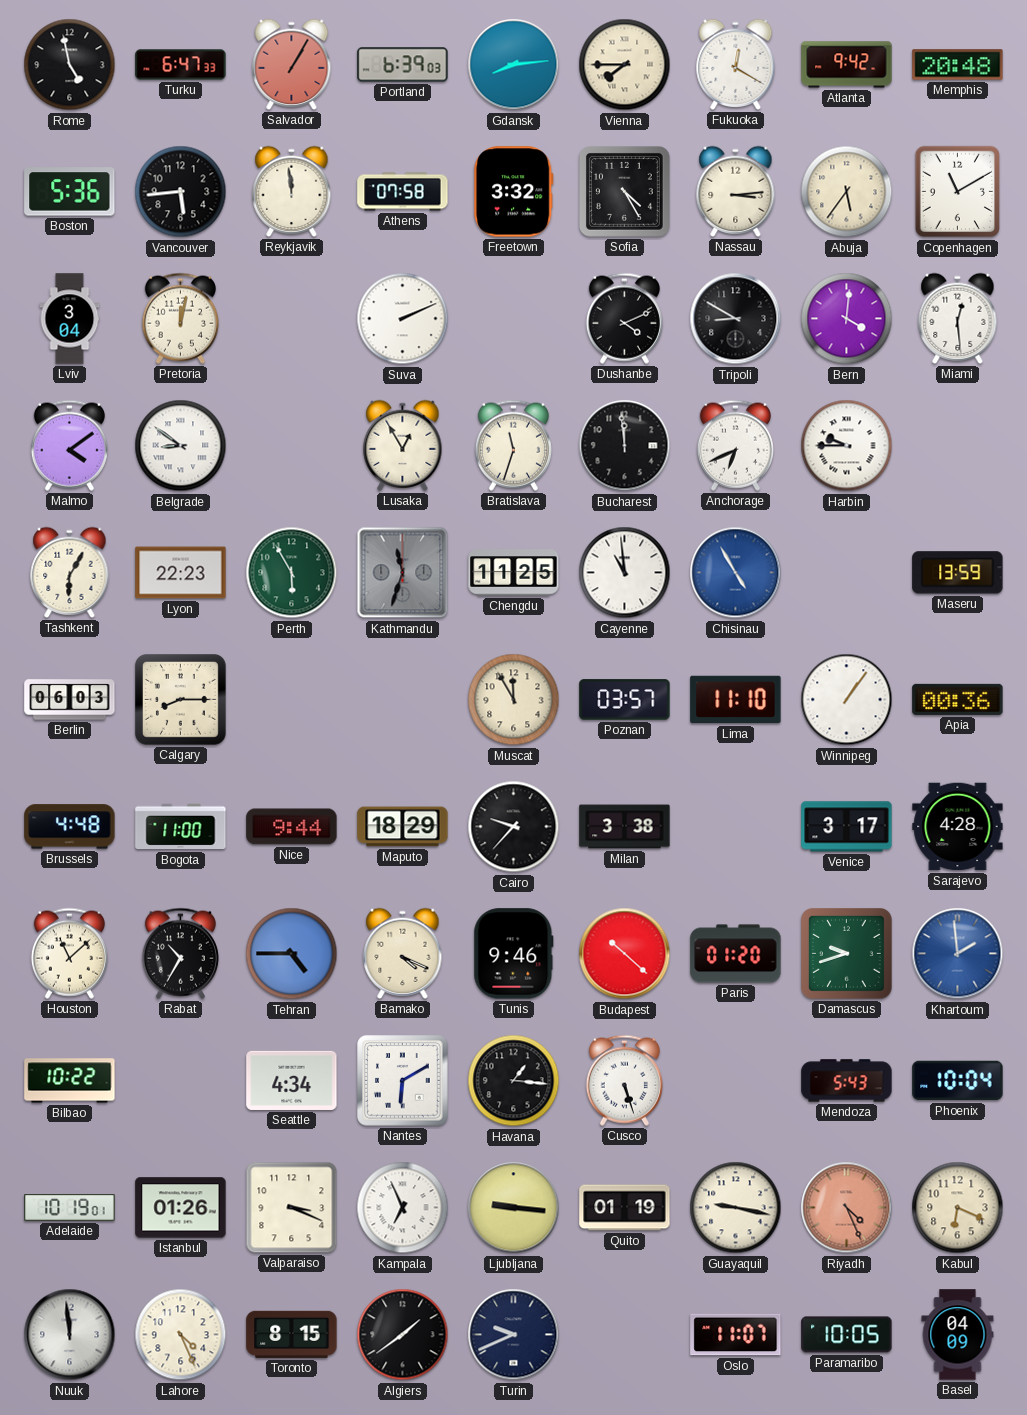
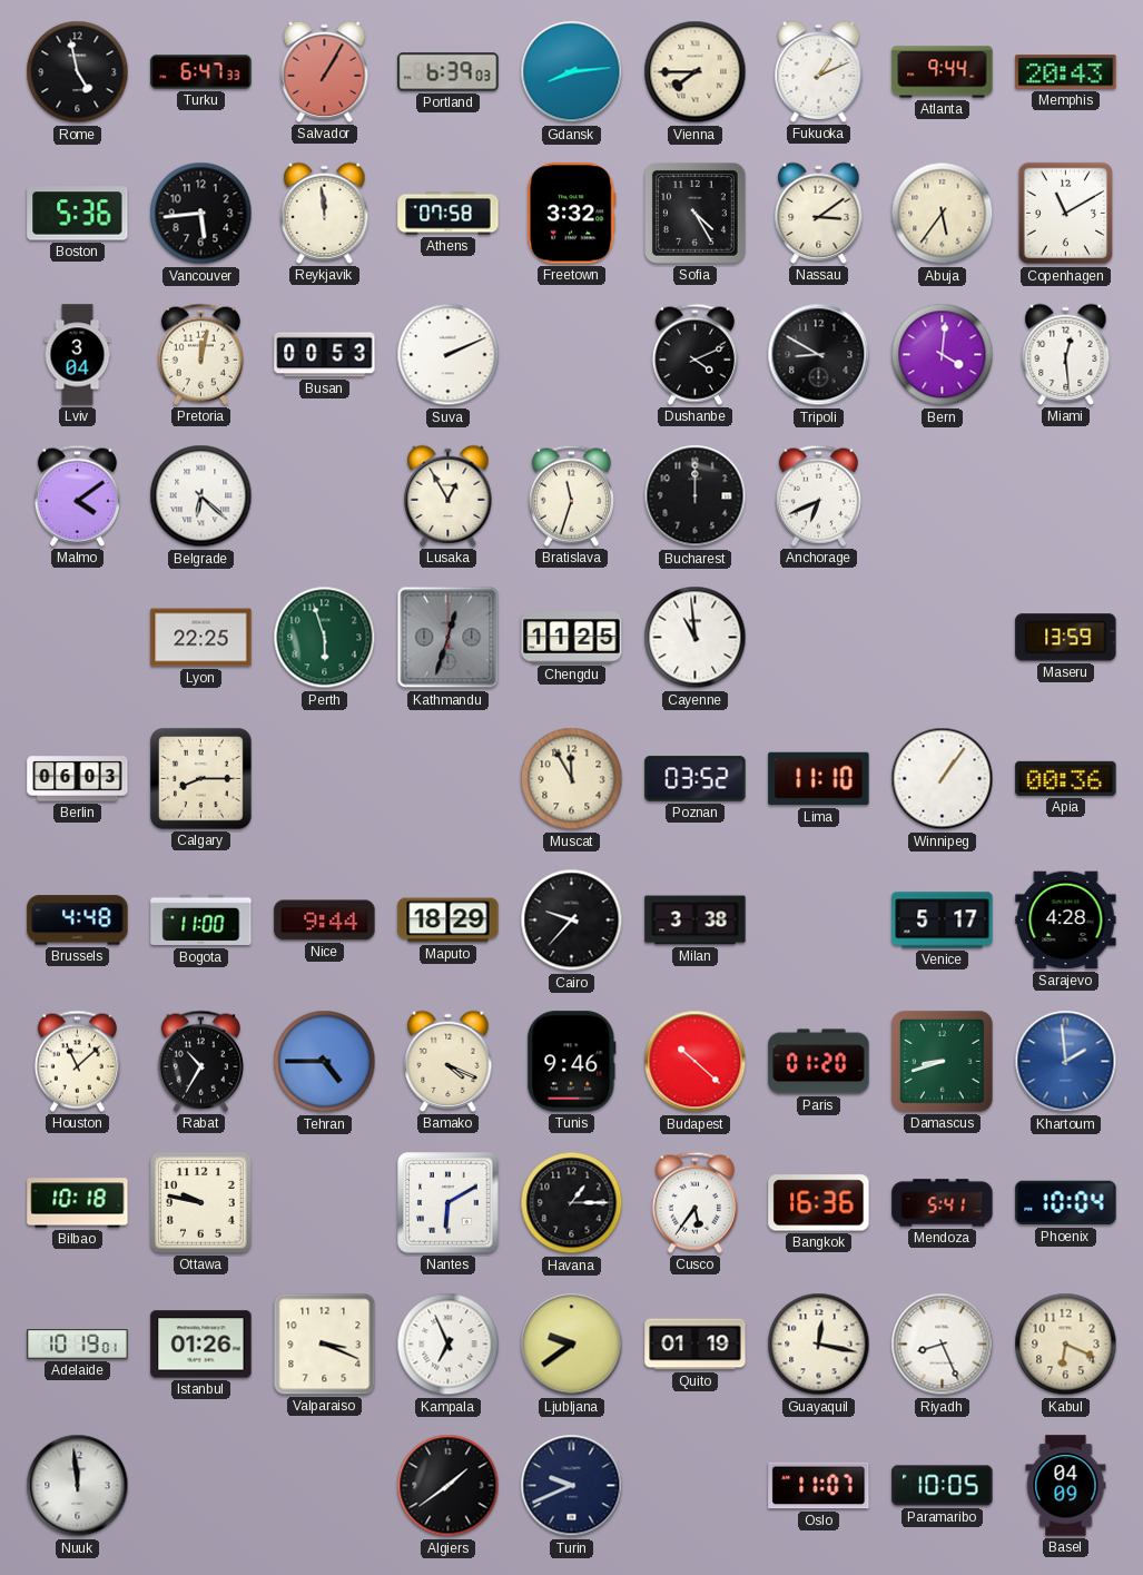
Fukuoka: 12:20 -> 1:11 (819, 71)
Atlanta: 9:42 -> 9:44 (943, 72)
Memphis: 20:48 -> 20:43 (1066, 72)
Nassau: 3:14 -> 3:09 (819, 213)
Busan: none -> 00:53 (325, 355)
Belgrade: 8:51 -> 6:22 (201, 496)
Bucharest: 11:59 -> 12:00 (696, 496)
Harbin: 9:45 -> none (847, 446)
Tashkent: 6:05 -> none (70, 572)
Lyon: 22:23 -> 22:25 (201, 638)
Perth: 5:55 -> 5:57 (325, 638)
Kathmandu: 11:33 -> 12:33 (449, 638)
Chisinau: 4:55 -> none (736, 573)
Poznan: 03:57 -> 03:52 (696, 779)
Venice: 3:17 -> 5:17 (943, 921)
Damascus: 9:42 -> 8:42 (943, 1062)
Bilbao: 10:22 -> 10:18 (78, 1203)
Ottawa: none -> 9:47 (201, 1203)
Seattle: 4:34 -> none (292, 1080)
Havana: 1:16 -> 1:15 (572, 1203)
Cusco: 5:27 -> 5:36 (694, 1202)
Bangkok: none -> 16:36 (819, 1203)
Mendoza: 5:43 -> 5:41 (943, 1203)
Ljubljana: 9:16 -> 9:39 (572, 1345)
Guayaquil: 9:17 -> 12:17 (819, 1345)
Riyadh: 4:26 -> 8:26 (943, 1345)
Riyadh dial: salmon -> white (943, 1345)
Lahore: 4:26 -> none (181, 1335)
Toronto: 8:15 -> none (292, 1334)
